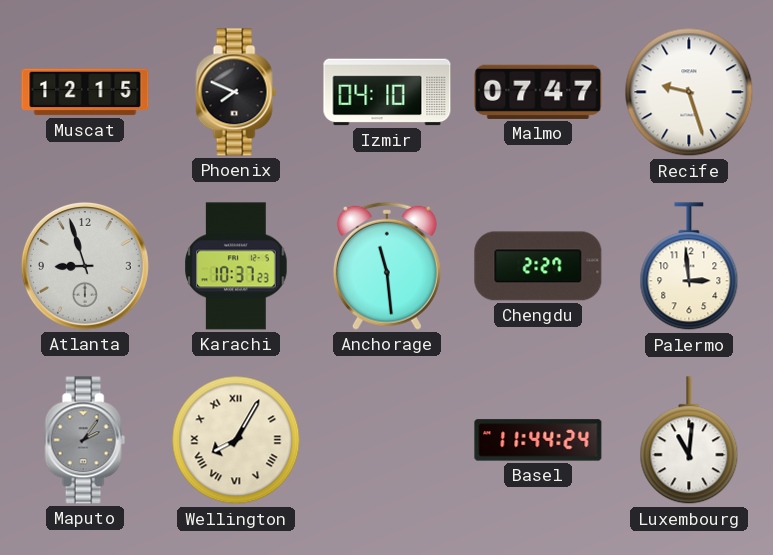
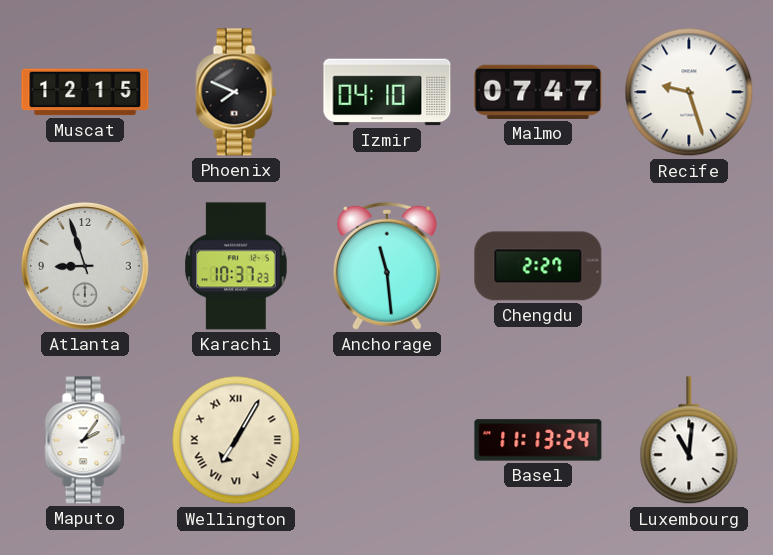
Palermo: 2:59 -> none (689, 267)
Maputo dial: grey -> white (85, 440)
Wellington: 8:05 -> 7:05 (236, 440)
Basel: 11:44 -> 11:13 (538, 440)
